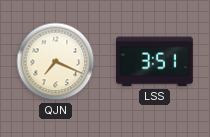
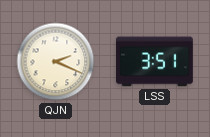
QJN: 7:19 -> 2:19 (56, 62)
